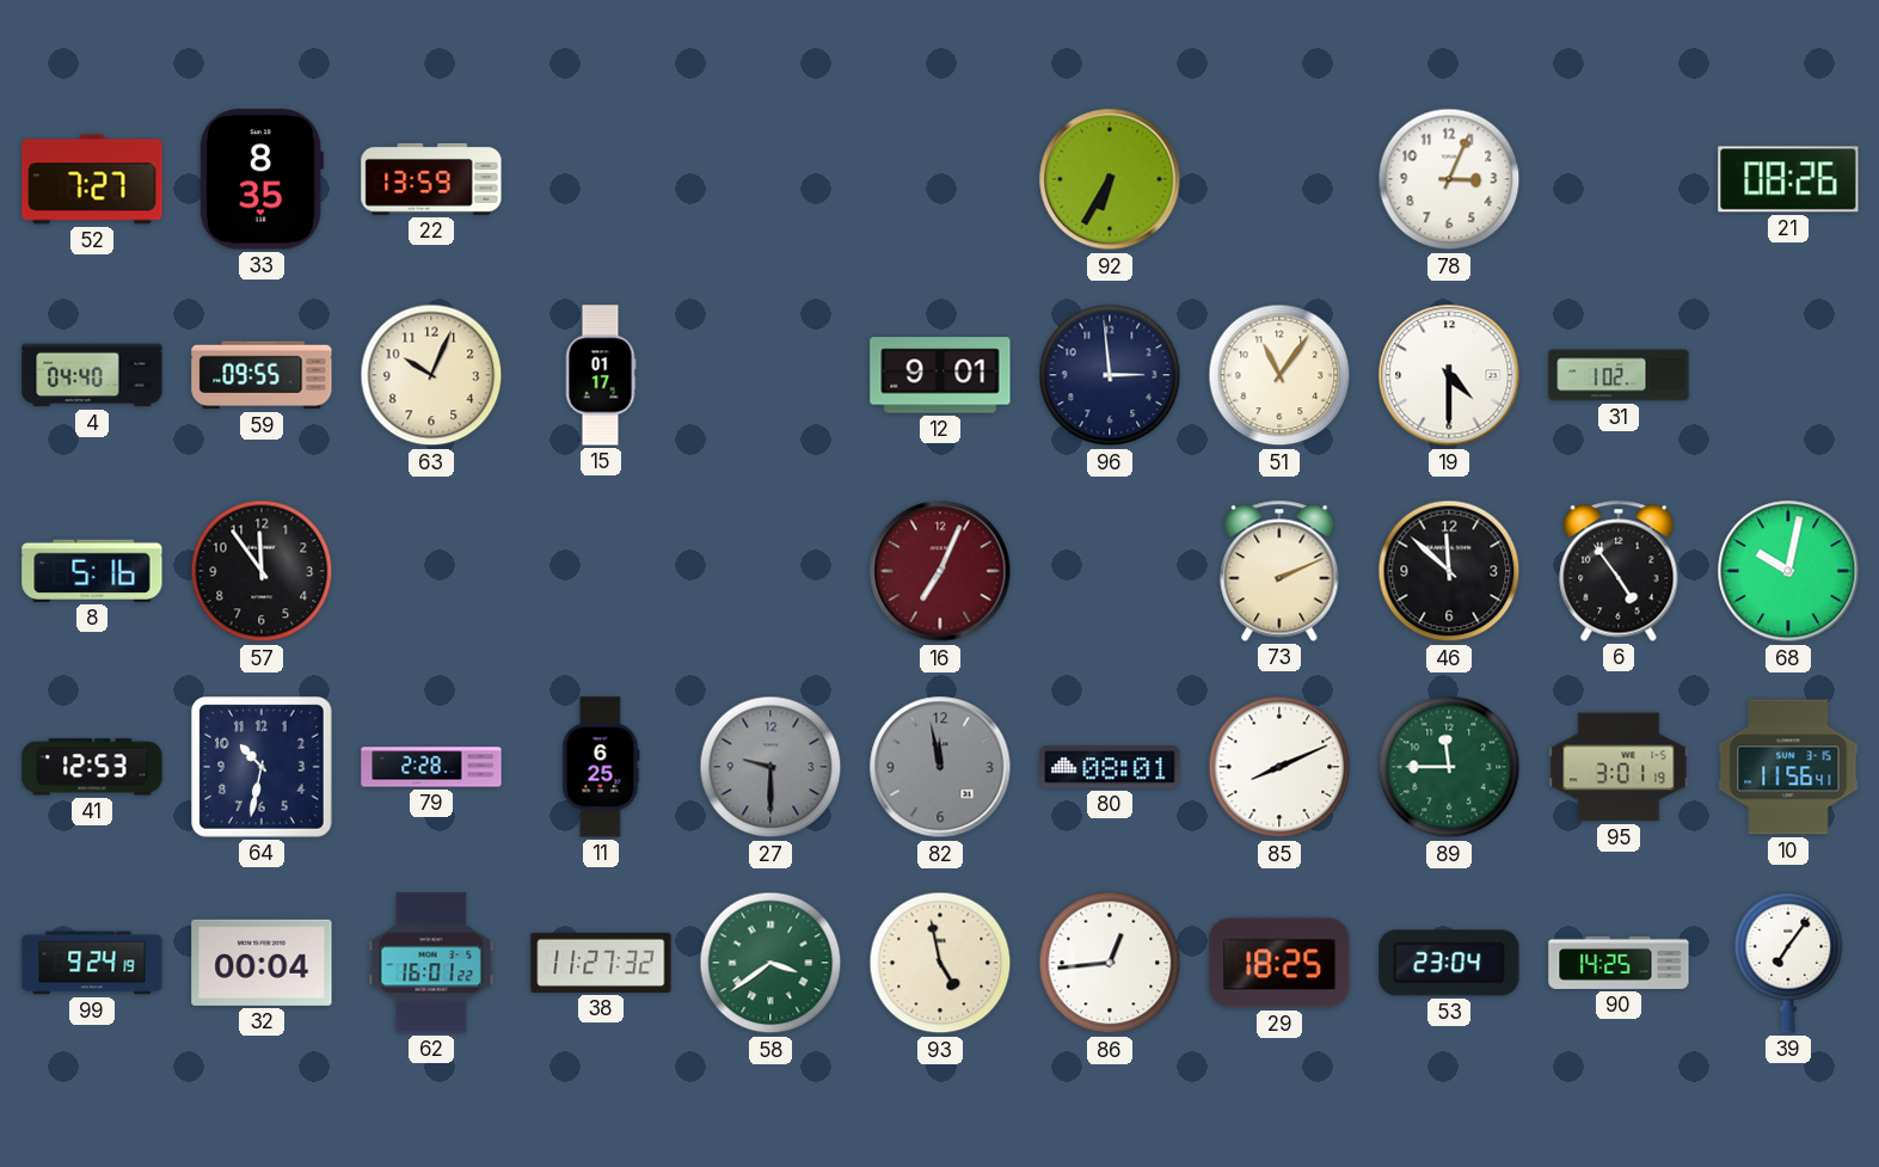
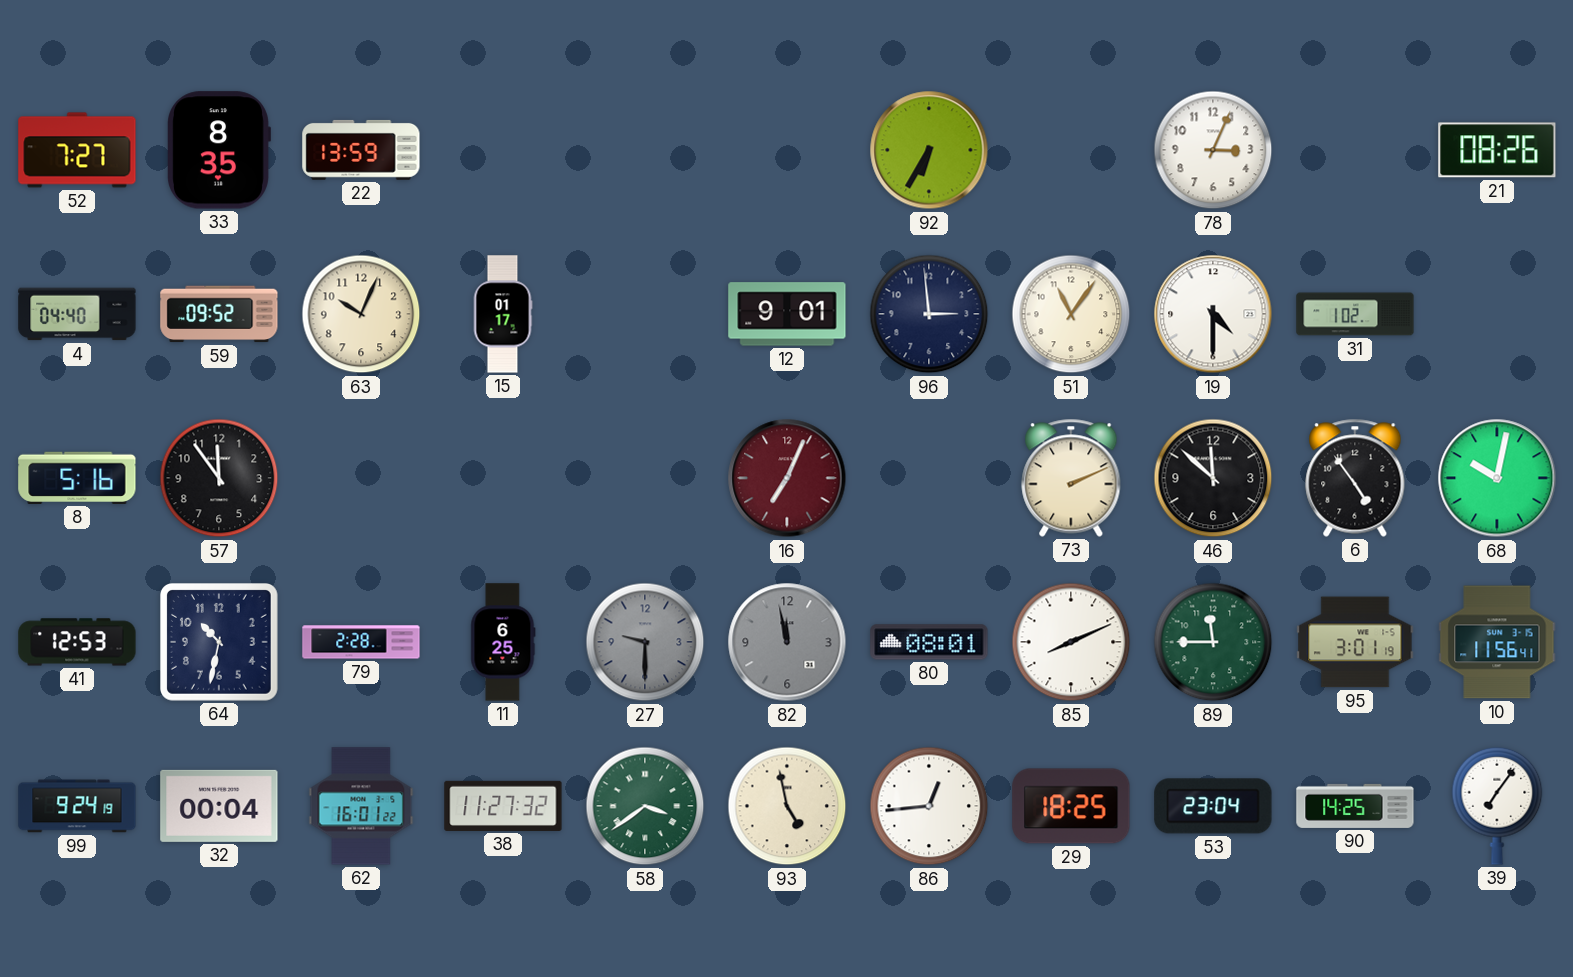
59: 09:55 -> 09:52 (219, 314)
